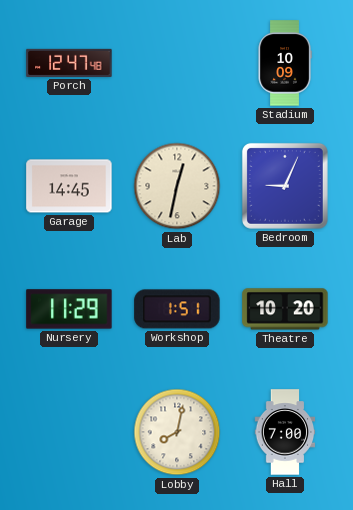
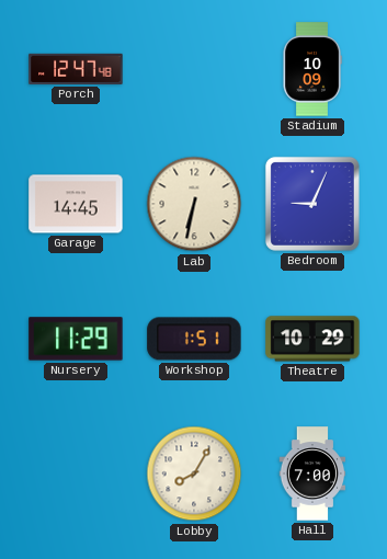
Lab: 12:32 -> 6:32 (194, 204)
Theatre: 10:20 -> 10:29 (312, 339)
Lobby: 8:02 -> 8:05 (194, 474)
